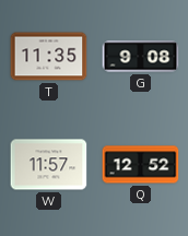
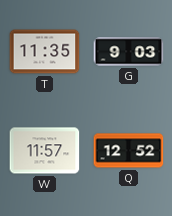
G: 9:08 -> 9:03 (129, 52)
